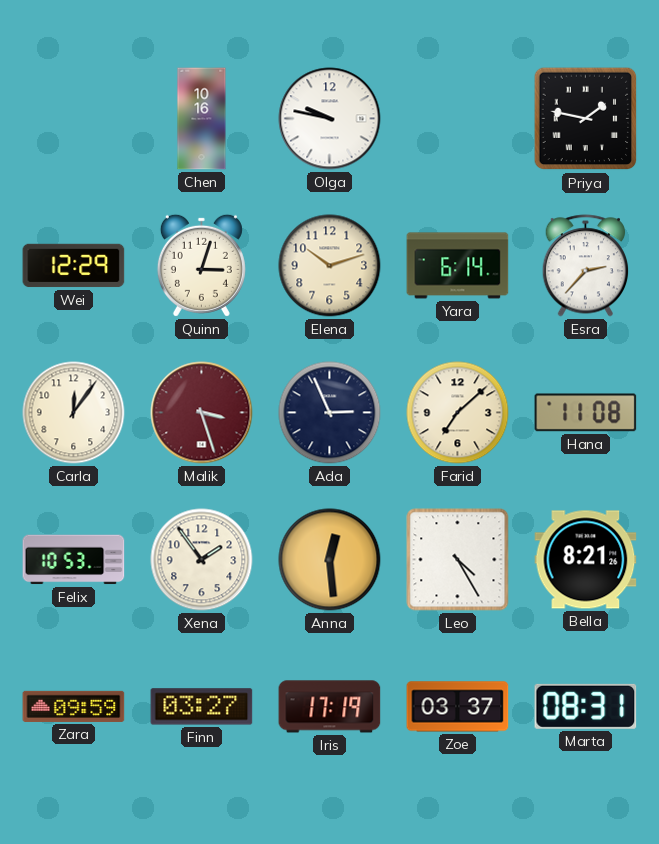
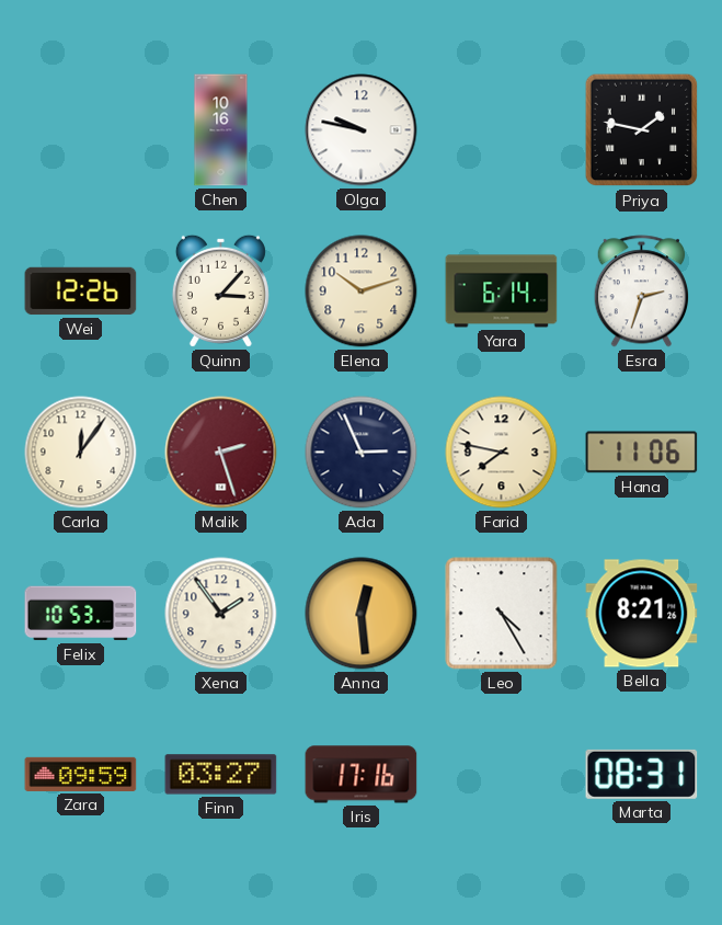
Wei: 12:29 -> 12:26 (81, 292)
Quinn: 3:03 -> 3:07 (220, 290)
Esra: 2:37 -> 2:33 (641, 292)
Malik: 3:27 -> 2:27 (221, 453)
Farid: 7:08 -> 7:47 (502, 453)
Hana: 11:08 -> 11:06 (642, 453)
Iris: 17:19 -> 17:16 (362, 775)
Zoe: 03:37 -> none (458, 707)
